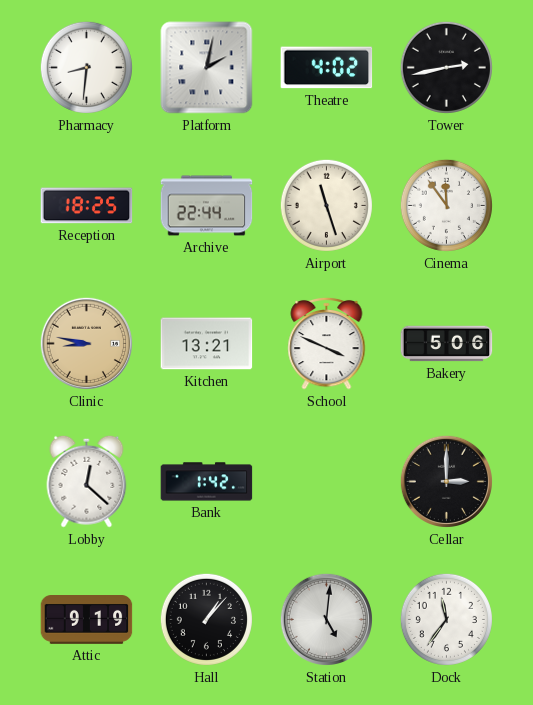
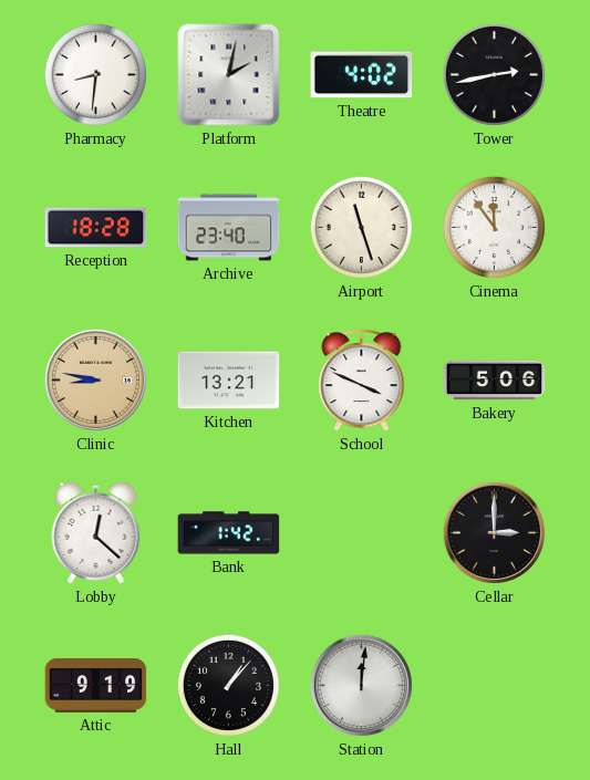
Reception: 18:25 -> 18:28 (96, 228)
Archive: 22:44 -> 23:40 (229, 228)
Station: 5:01 -> 12:01 (361, 685)
Dock: 11:36 -> none (446, 619)
